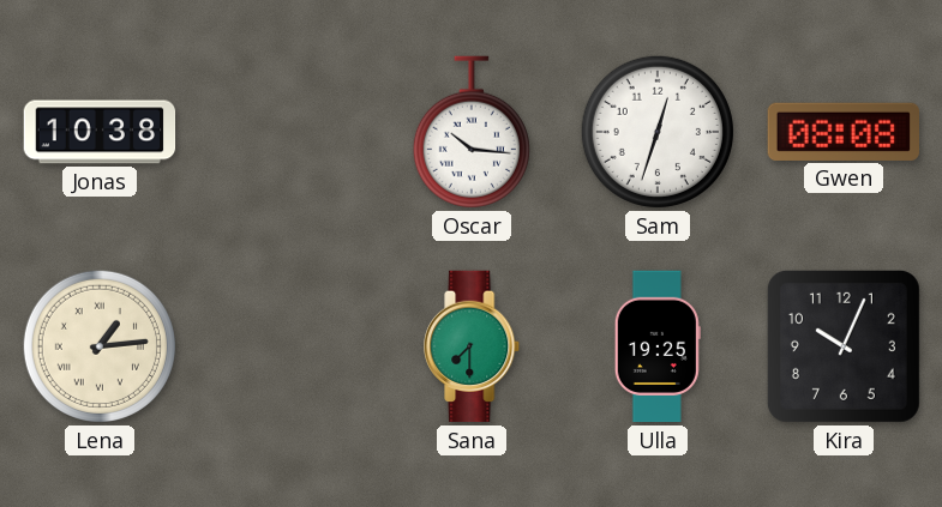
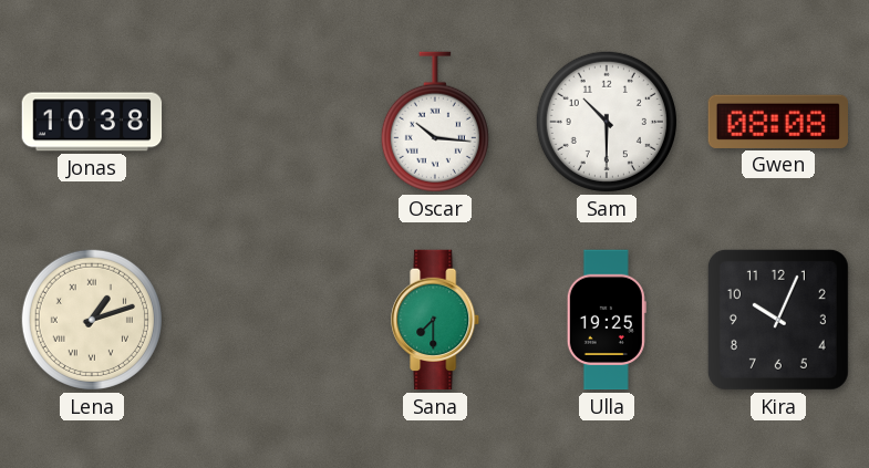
Sam: 12:33 -> 10:30 (607, 122)
Lena: 1:14 -> 1:12 (92, 320)
